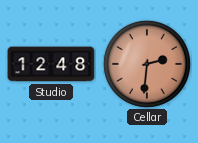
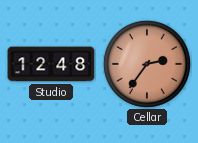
Cellar: 2:31 -> 2:36 (147, 64)
